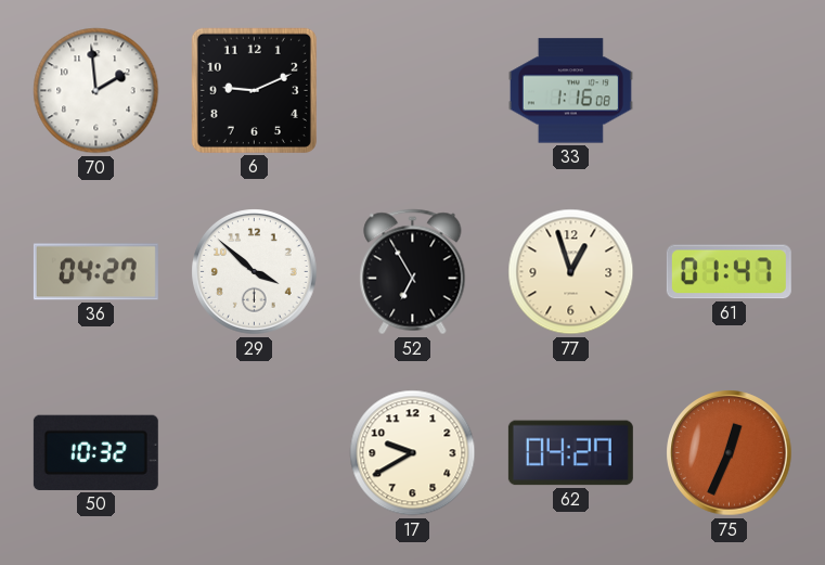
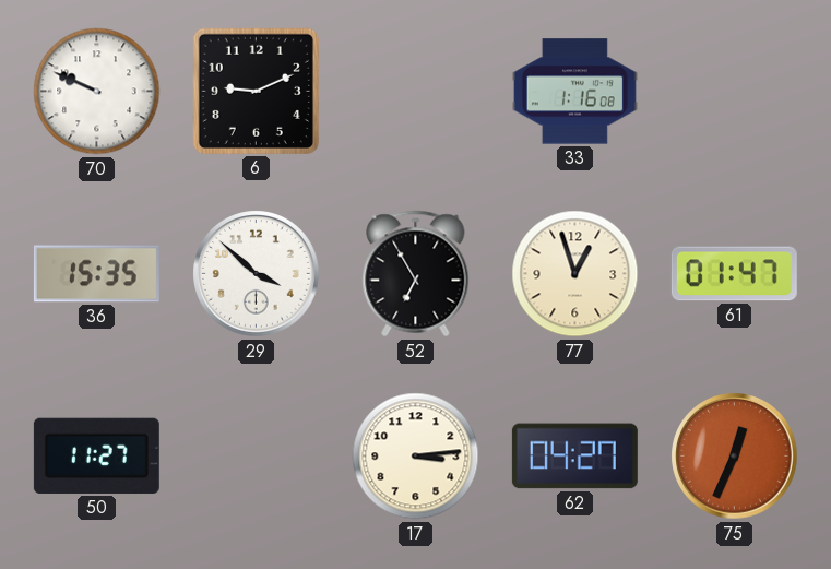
70: 1:59 -> 9:49 (97, 92)
36: 04:27 -> 15:35 (96, 274)
50: 10:32 -> 11:27 (96, 455)
17: 9:40 -> 3:14 (416, 457)
